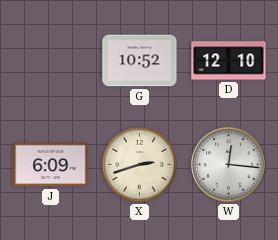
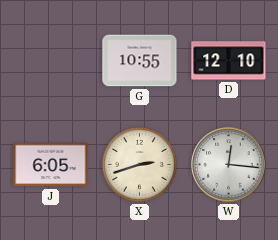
G: 10:52 -> 10:55 (140, 61)
J: 6:09 -> 6:05 (51, 165)
